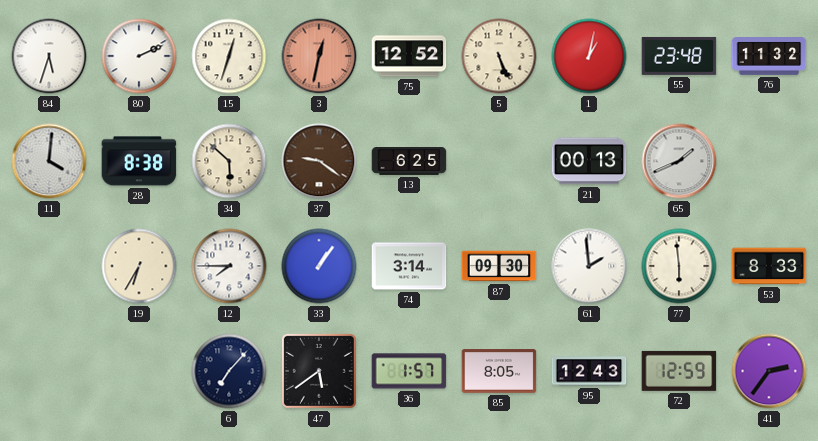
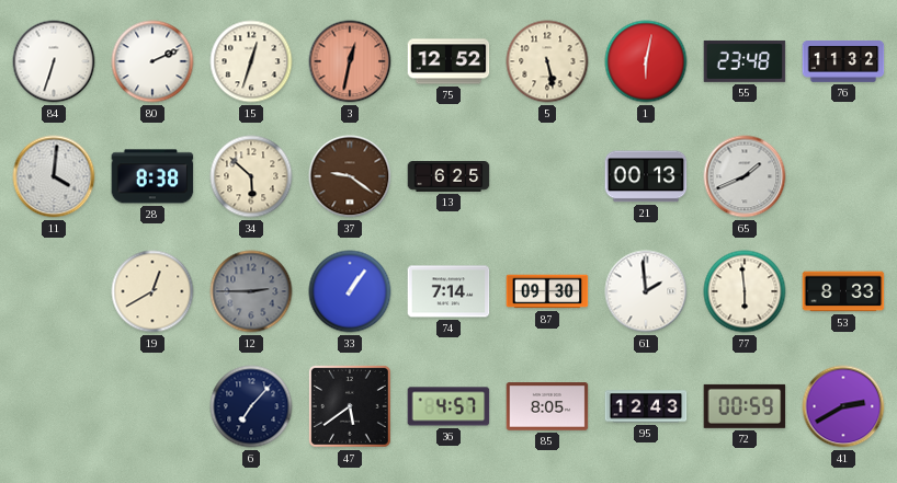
84: 5:33 -> 6:33 (54, 61)
5: 5:26 -> 5:28 (547, 61)
1: 1:02 -> 6:02 (646, 61)
19: 6:35 -> 12:40 (152, 291)
12: 7:45 -> 2:45 (251, 291)
12 dial: white -> grey (251, 291)
74: 3:14 -> 7:14 (449, 291)
36: 1:57 -> 4:57 (449, 406)
72: 12:59 -> 00:59 (745, 406)
41: 2:36 -> 2:40 (843, 406)
